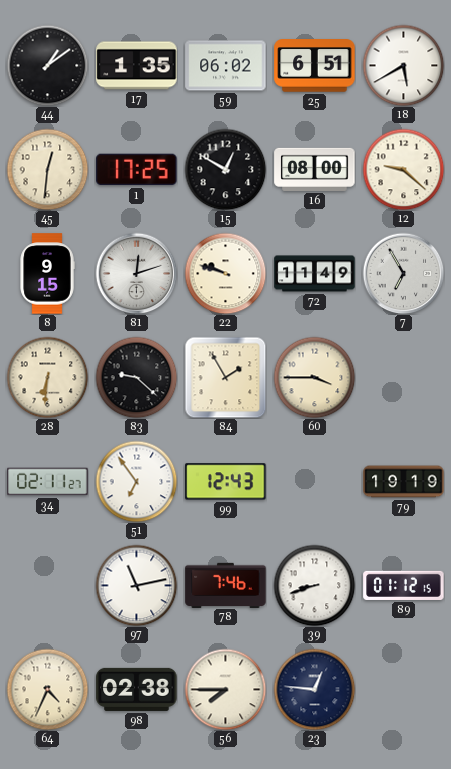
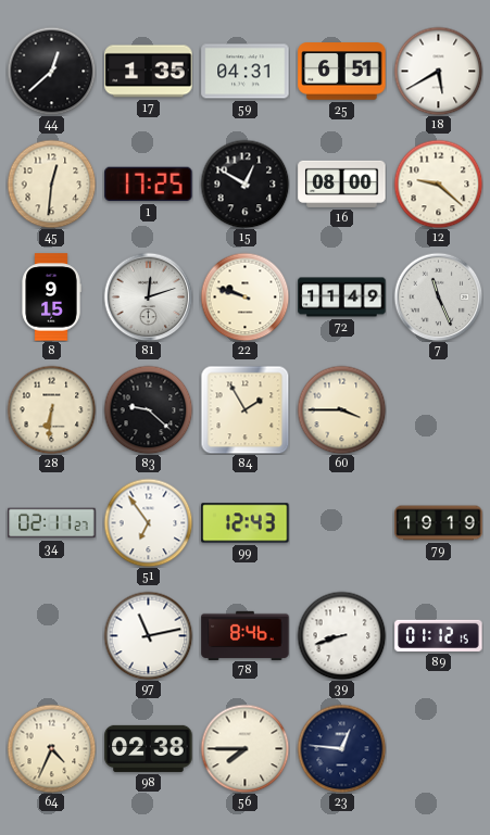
44: 1:09 -> 12:38 (51, 71)
59: 06:02 -> 04:31 (246, 72)
7: 6:55 -> 11:26 (438, 296)
78: 7:46 -> 8:46 (246, 635)
